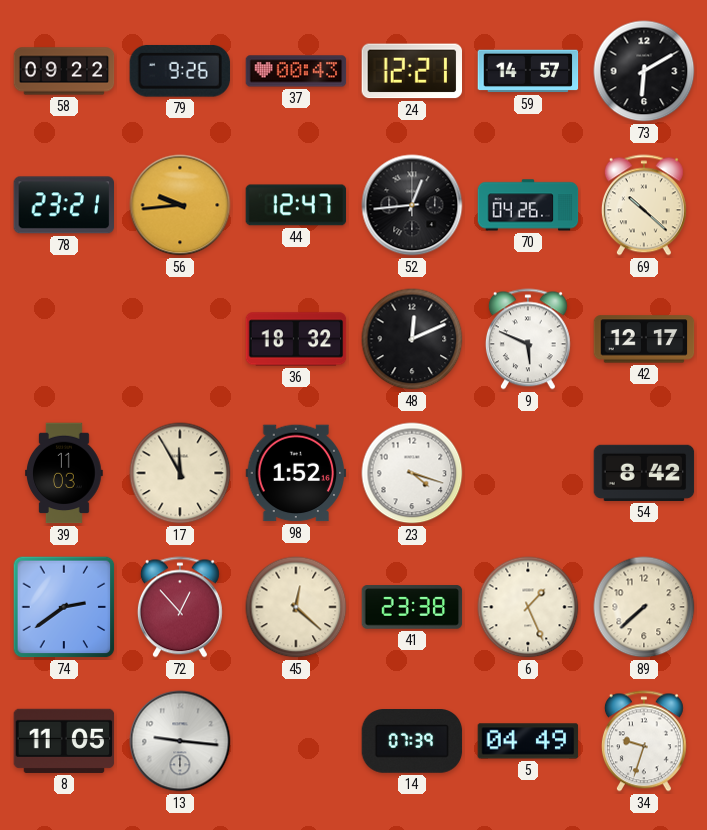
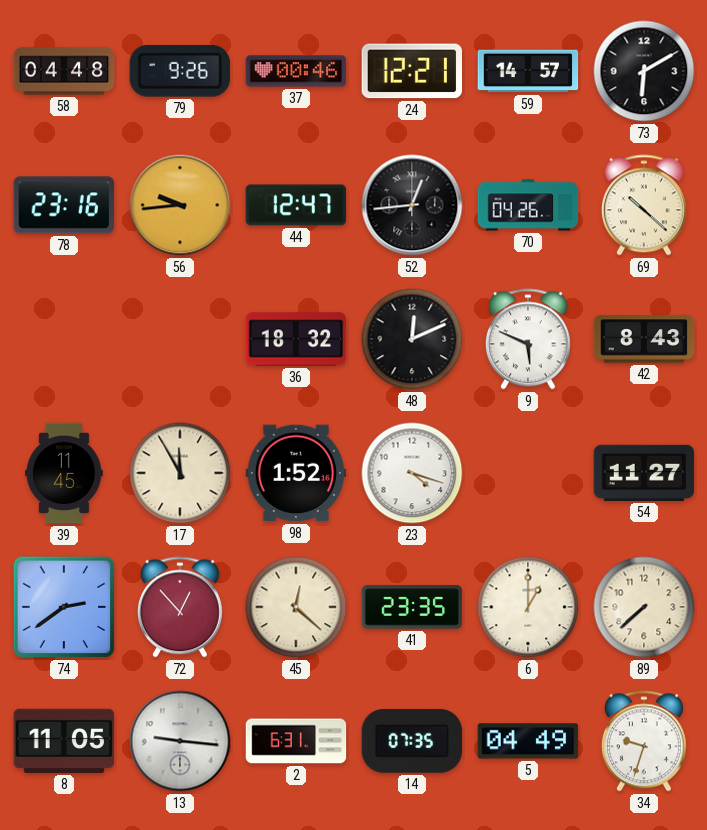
58: 09:22 -> 04:48 (64, 71)
37: 00:43 -> 00:46 (296, 71)
78: 23:21 -> 23:16 (63, 205)
42: 12:17 -> 8:43 (644, 339)
39: 11:03 -> 11:45 (65, 473)
54: 8:42 -> 11:27 (644, 473)
41: 23:38 -> 23:35 (412, 607)
6: 1:26 -> 1:00 (528, 607)
2: none -> 6:31 (296, 741)
14: 07:39 -> 07:35 (412, 742)
